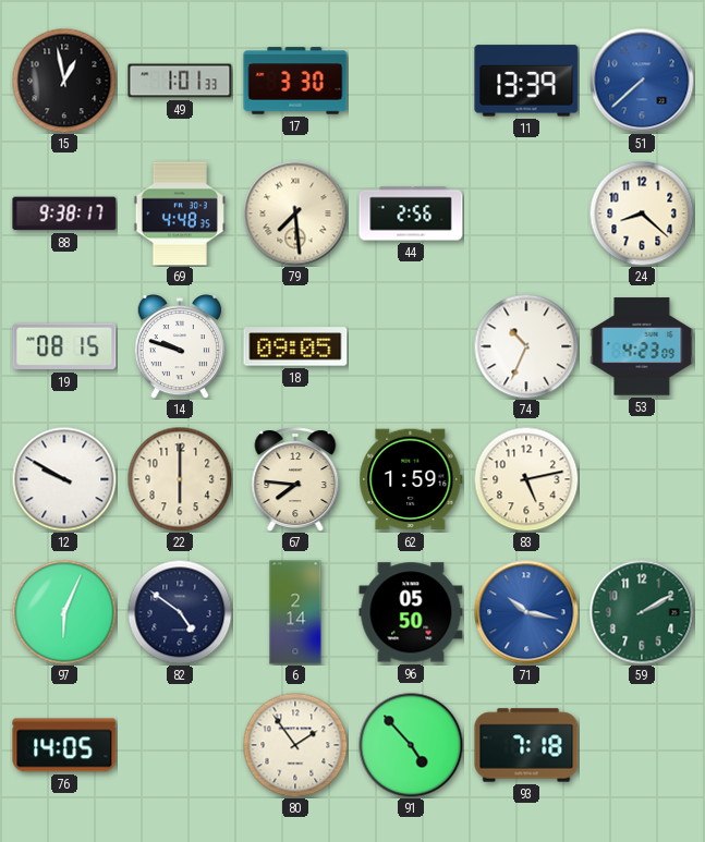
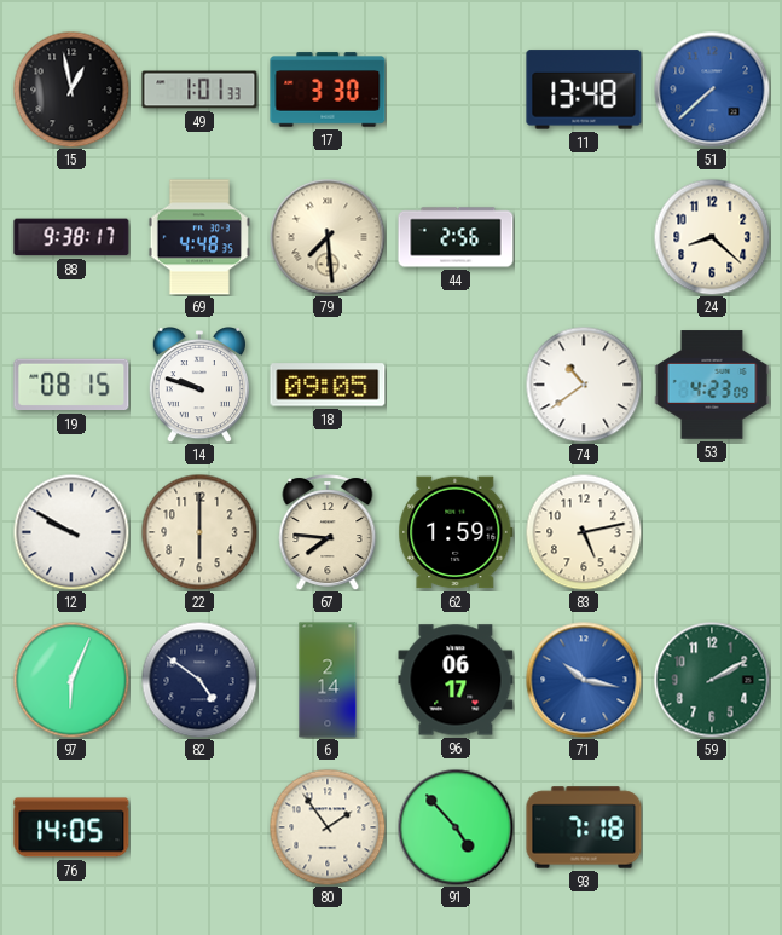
11: 13:39 -> 13:48 (584, 90)
74: 10:34 -> 10:39 (584, 385)
96: 05:50 -> 06:17 (456, 680)
